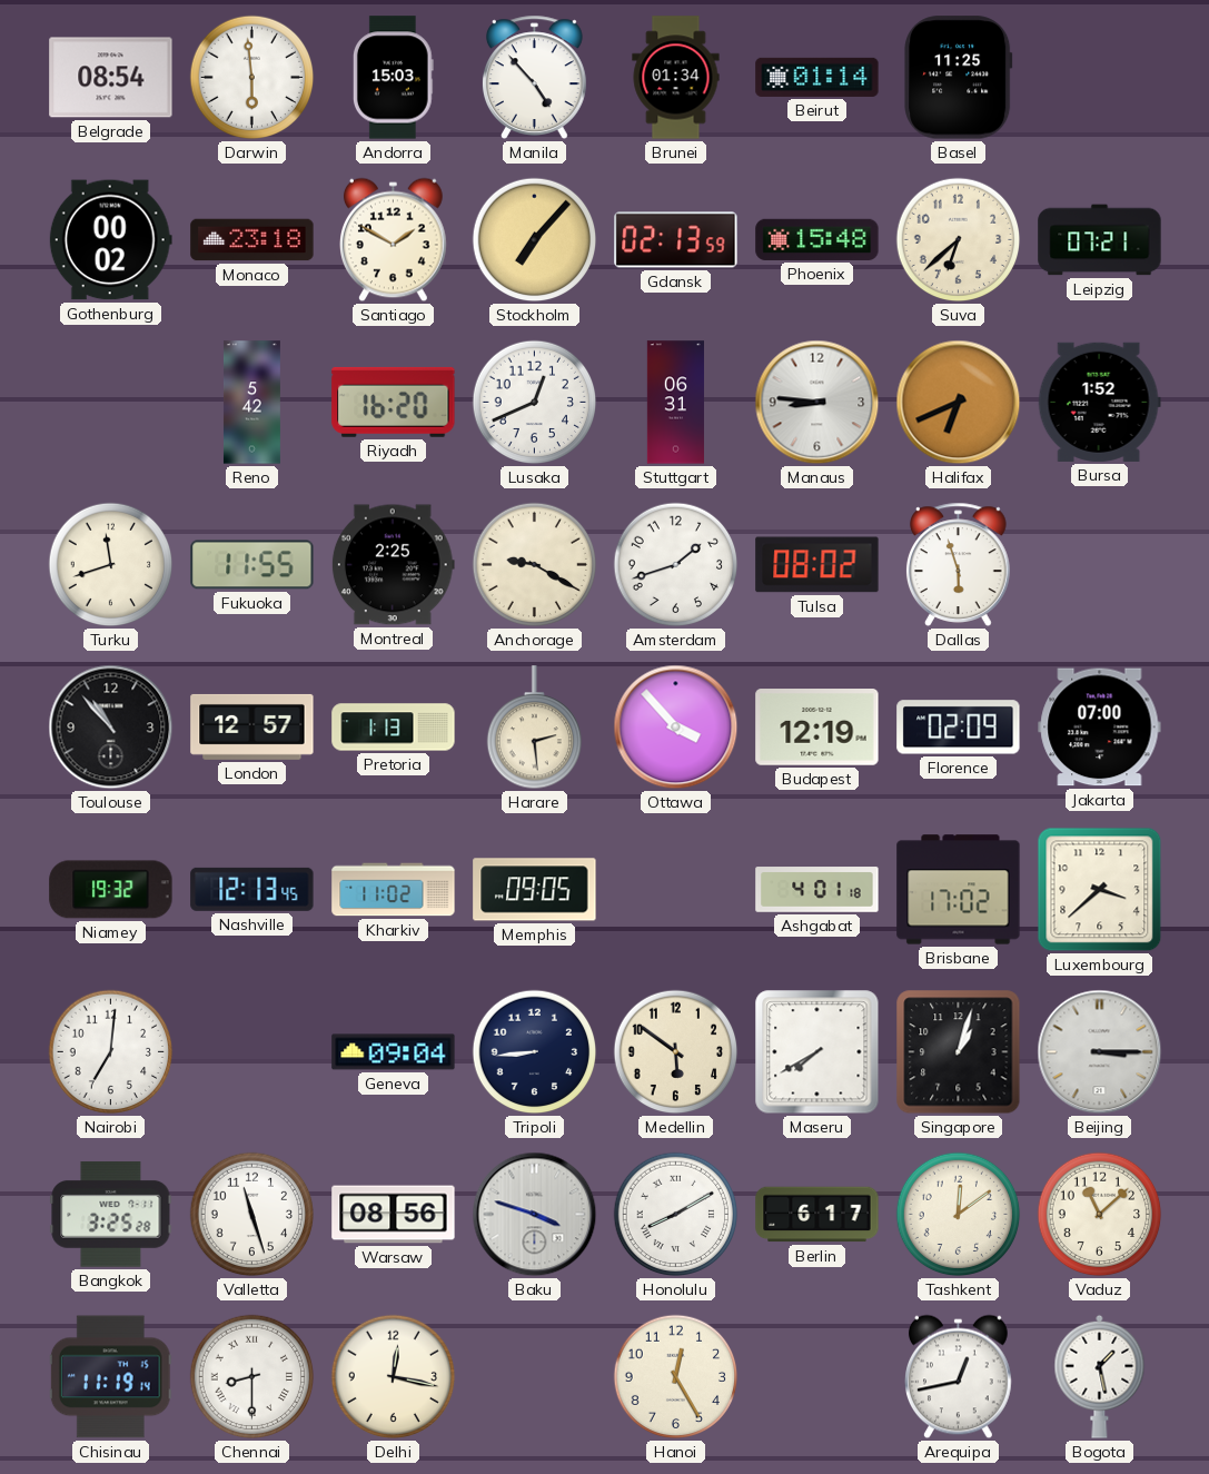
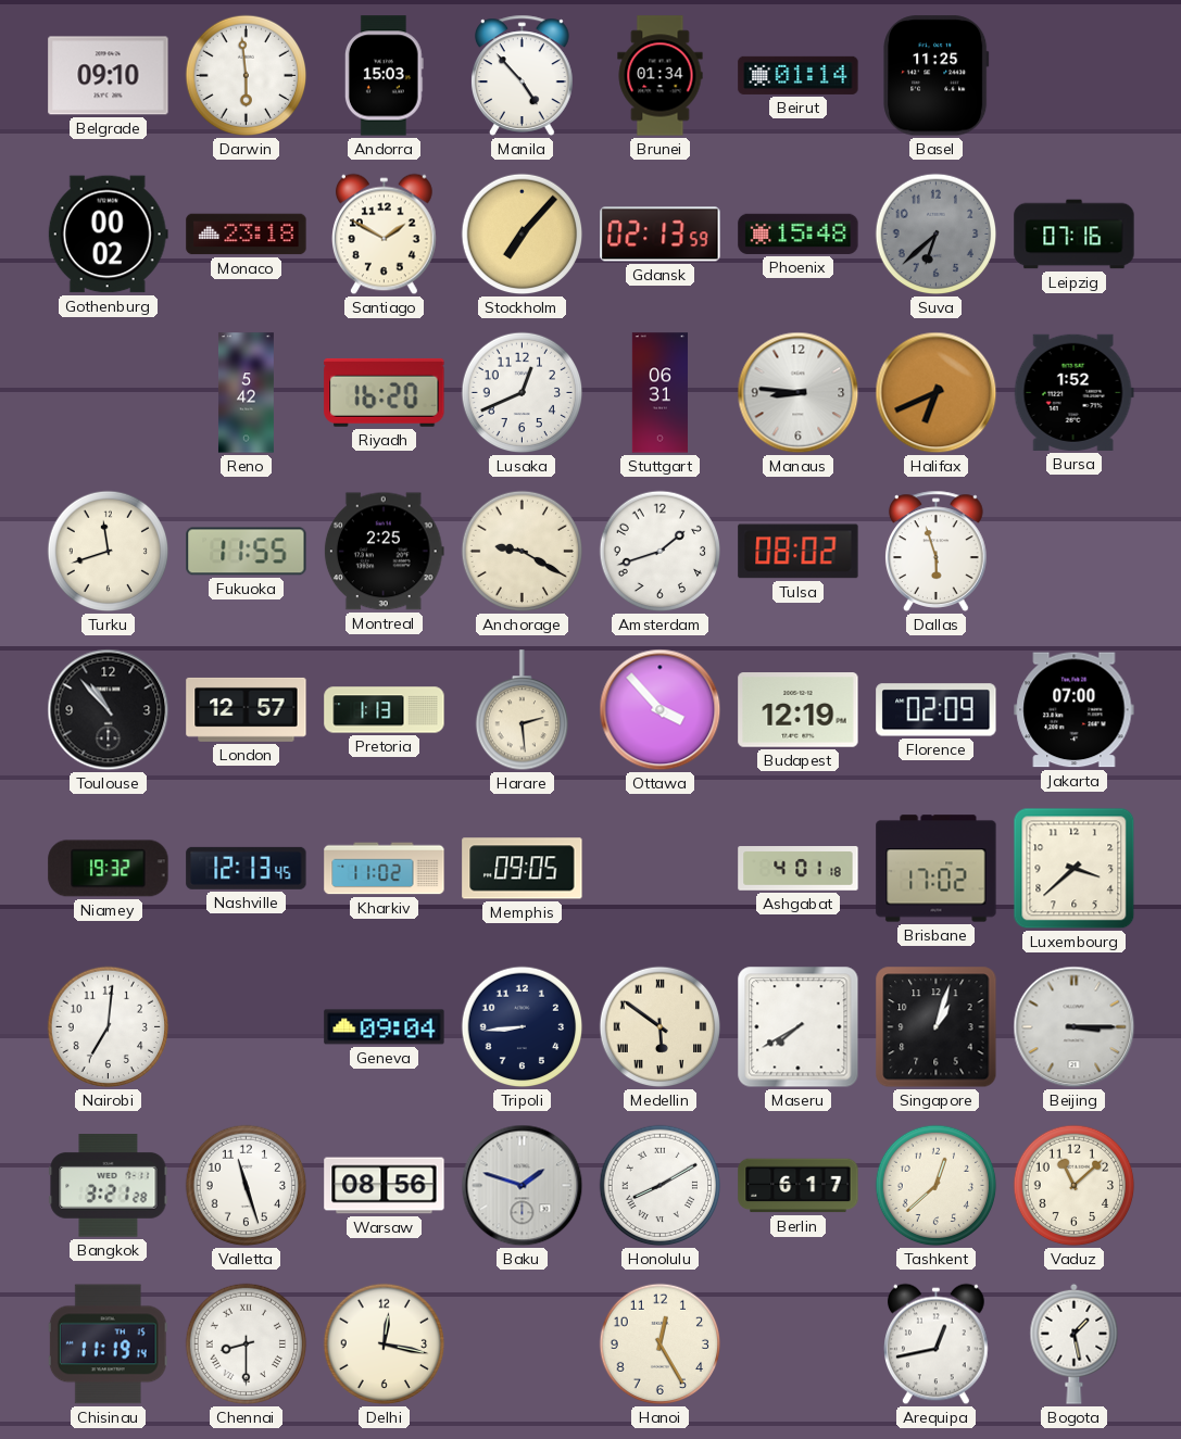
Belgrade: 08:54 -> 09:10 (109, 76)
Suva dial: cream -> grey (937, 235)
Leipzig: 07:21 -> 07:16 (1075, 235)
Medellin numerals: Arabic -> Roman (661, 1027)
Bangkok: 3:25 -> 3:21 (109, 1186)
Baku: 3:48 -> 1:48 (523, 1186)
Tashkent: 12:09 -> 12:38 (937, 1186)
